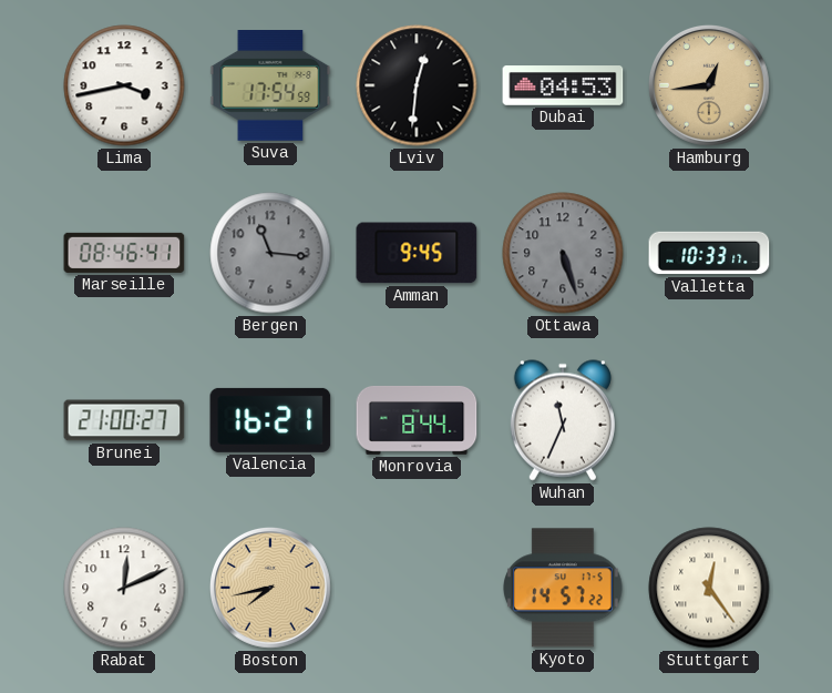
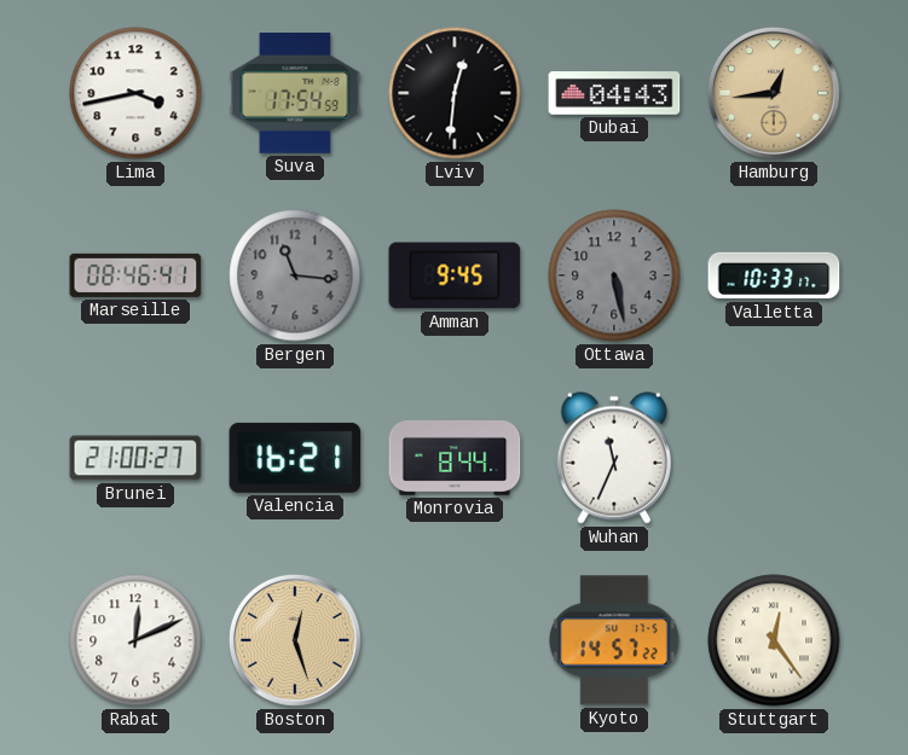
Dubai: 04:53 -> 04:43 (614, 93)
Ottawa: 5:27 -> 5:28 (614, 275)
Boston: 7:43 -> 12:27 (295, 640)
